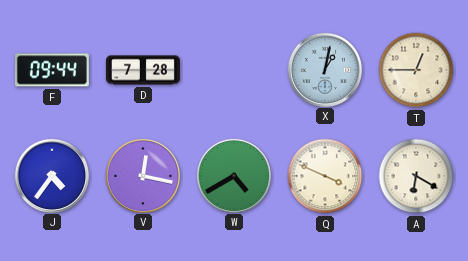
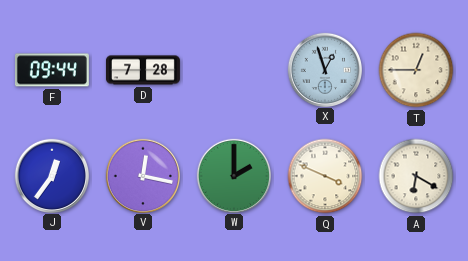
X: 1:02 -> 12:57 (324, 69)
J: 4:36 -> 12:36 (51, 175)
W: 4:40 -> 2:00 (233, 175)
